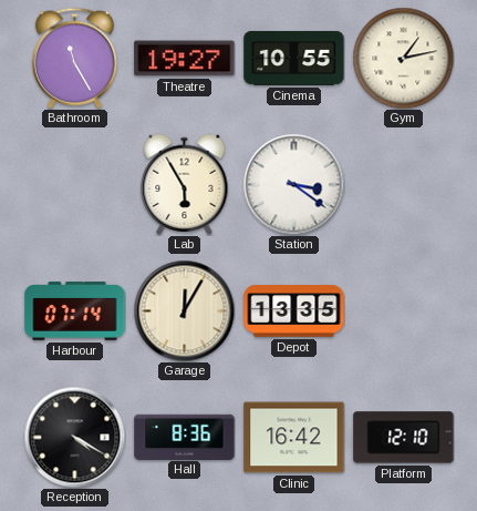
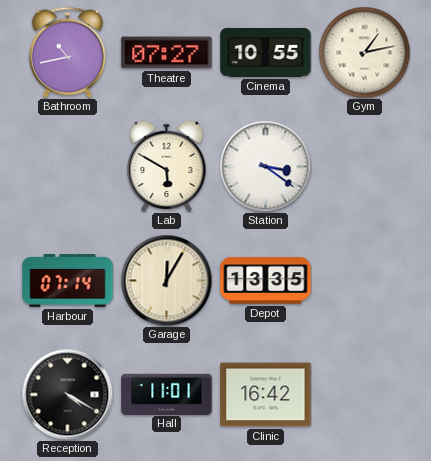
Bathroom: 11:25 -> 10:43 (67, 52)
Theatre: 19:27 -> 07:27 (167, 53)
Lab: 5:55 -> 5:50 (167, 166)
Hall: 8:36 -> 11:01 (167, 394)
Platform: 12:10 -> none (404, 438)
